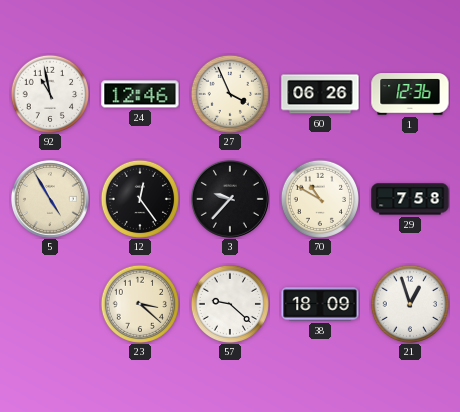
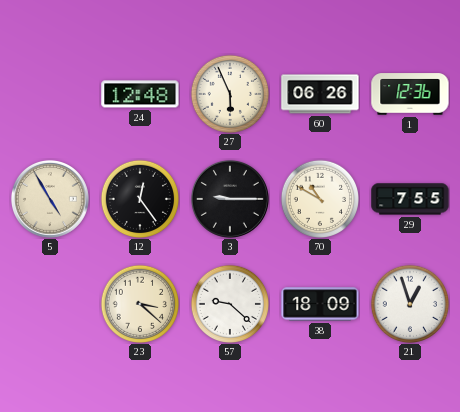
92: 10:58 -> none (49, 93)
24: 12:46 -> 12:48 (140, 94)
27: 3:56 -> 5:56 (229, 93)
3: 9:37 -> 9:15 (230, 199)
29: 7:58 -> 7:55 (410, 199)
